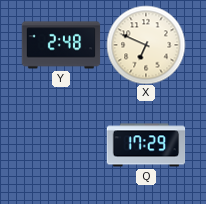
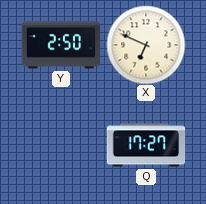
Y: 2:48 -> 2:50 (61, 45)
Q: 17:29 -> 17:27 (146, 145)
